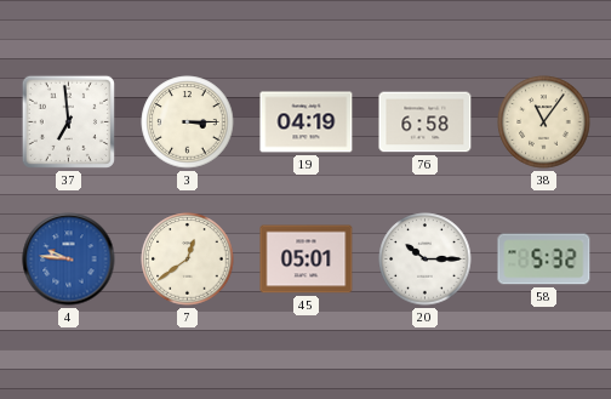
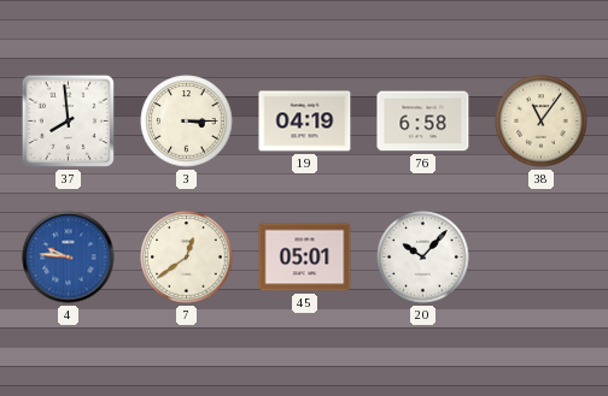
37: 6:59 -> 7:59 (68, 120)
20: 10:15 -> 10:07 (423, 258)
58: 5:32 -> none (544, 260)
